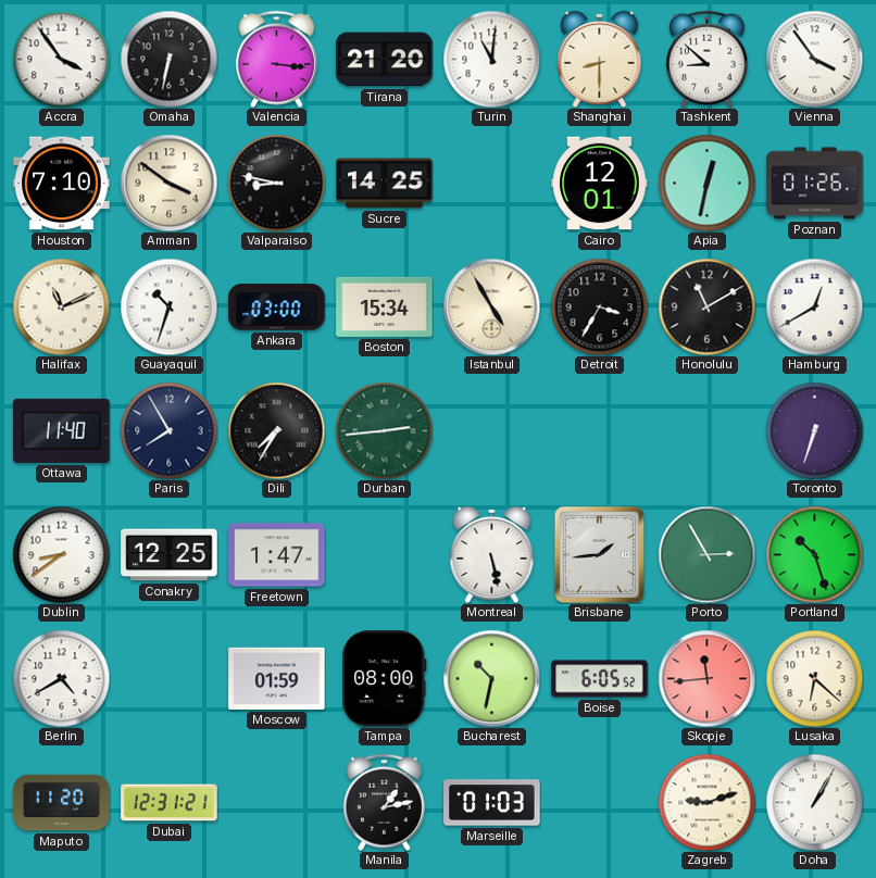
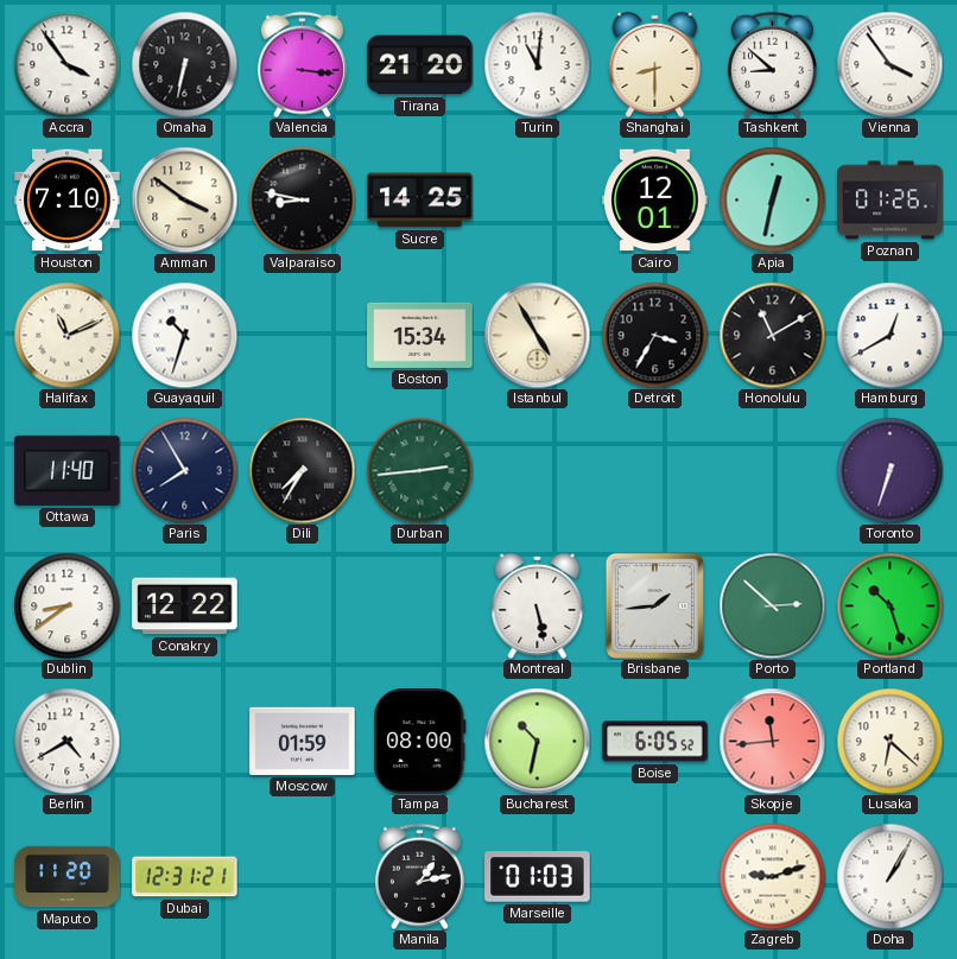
Ankara: 03:00 -> none (277, 308)
Conakry: 12:25 -> 12:22 (185, 606)
Freetown: 1:47 -> none (277, 555)
Porto: 2:55 -> 2:52 (772, 605)
